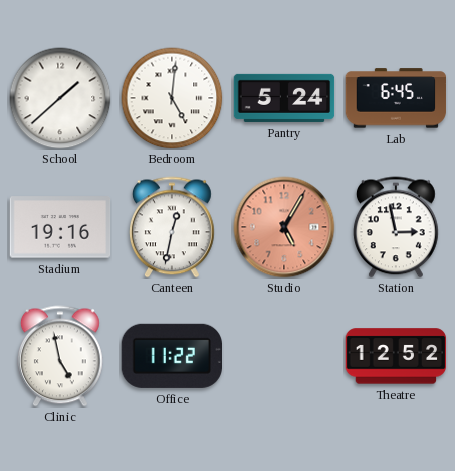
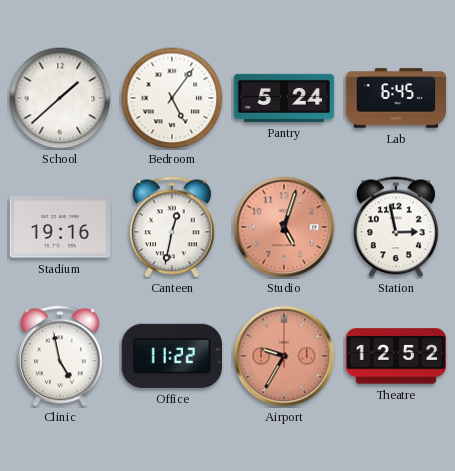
Bedroom: 5:01 -> 5:06 (172, 98)
Studio: 5:05 -> 5:03 (284, 227)
Airport: none -> 9:35 (284, 356)
